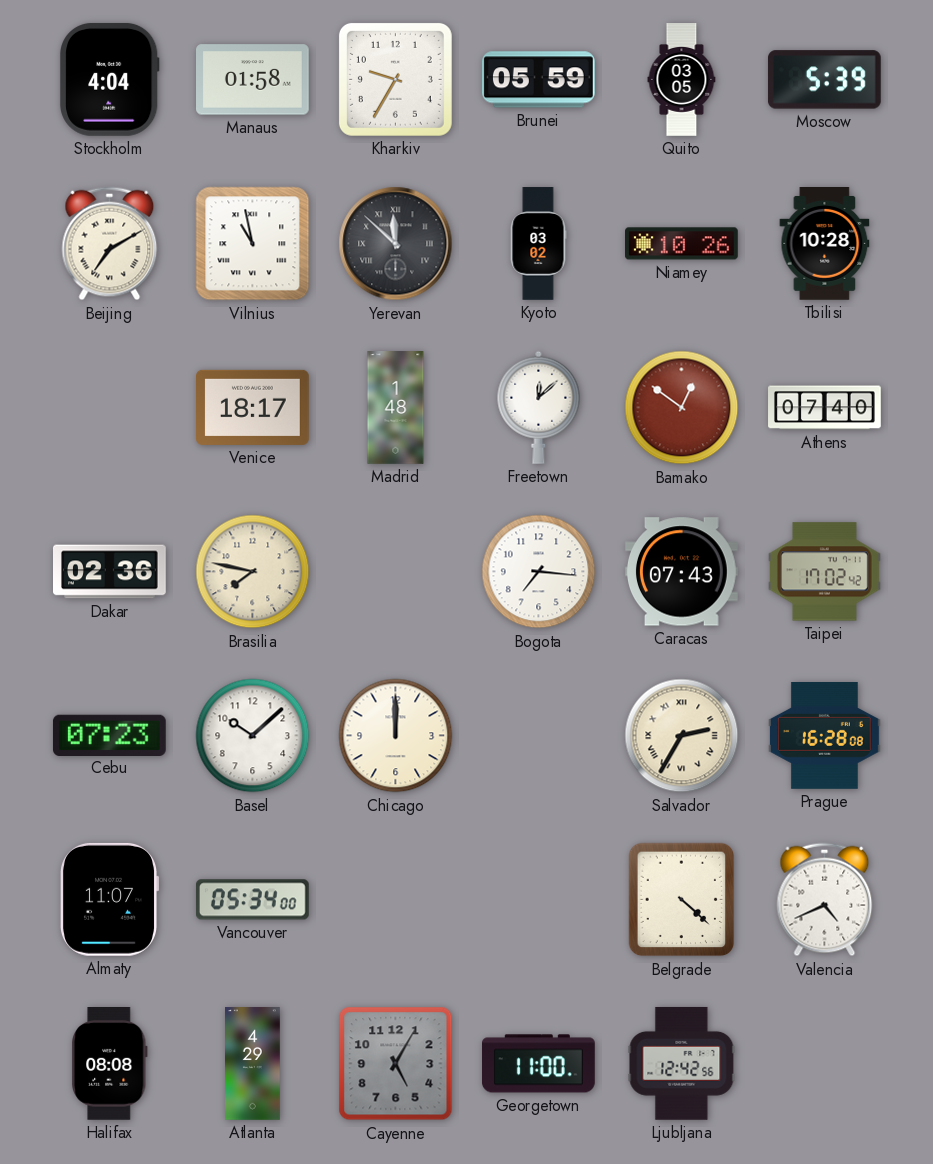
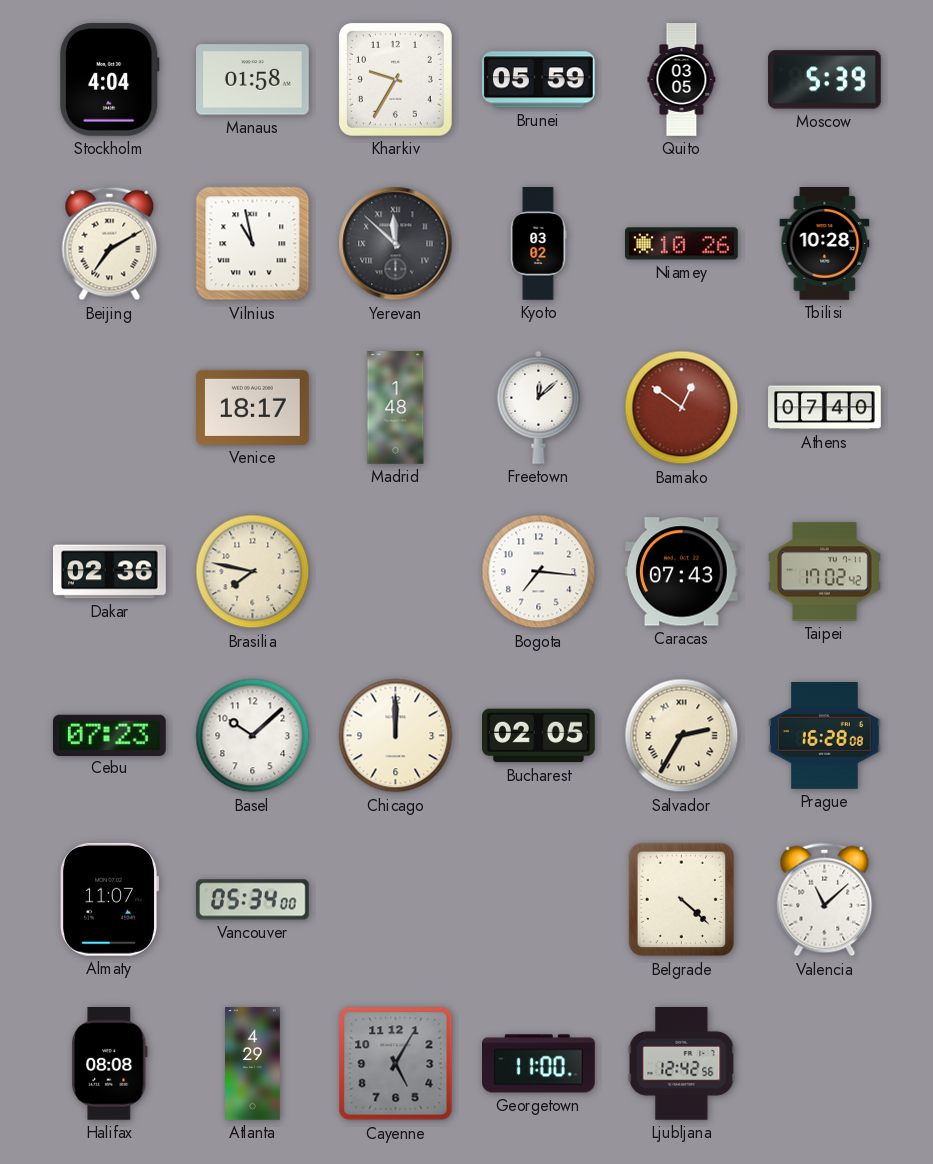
Bucharest: none -> 02:05 (539, 736)
Valencia: 4:41 -> 11:08 (825, 900)
